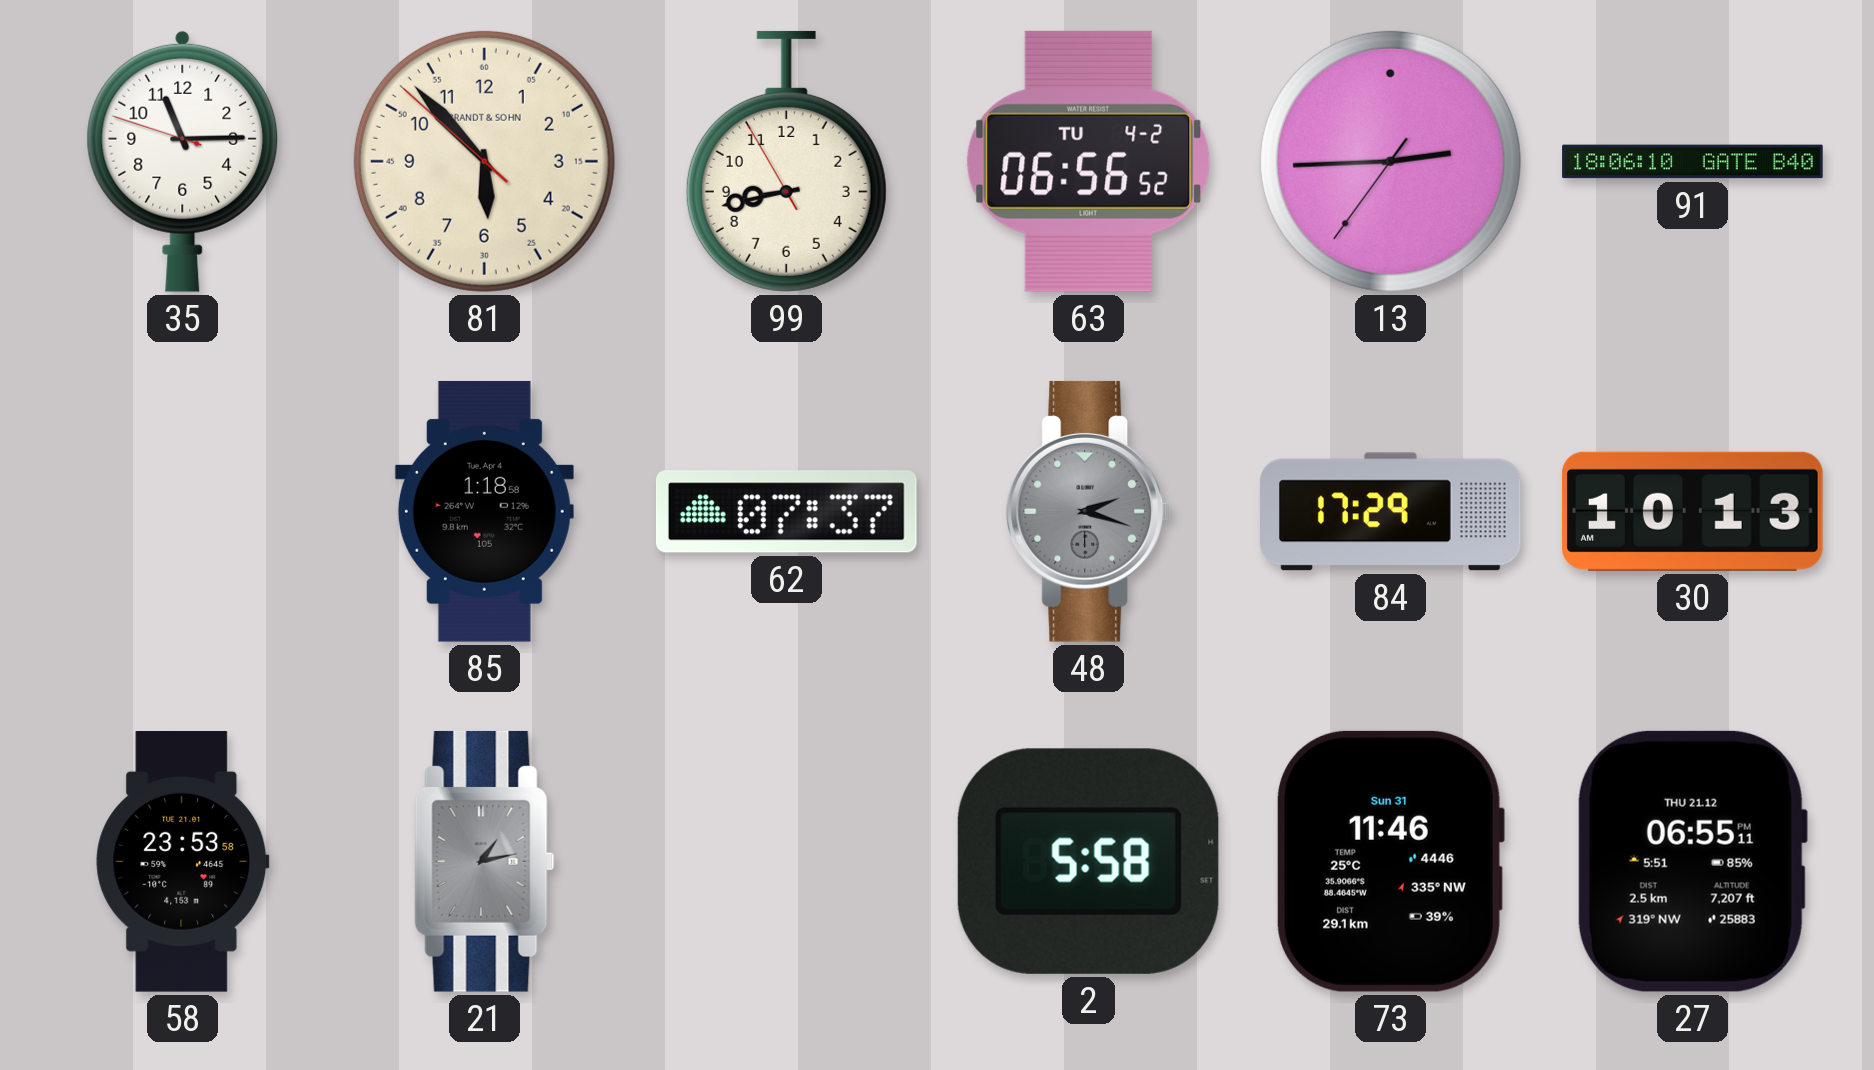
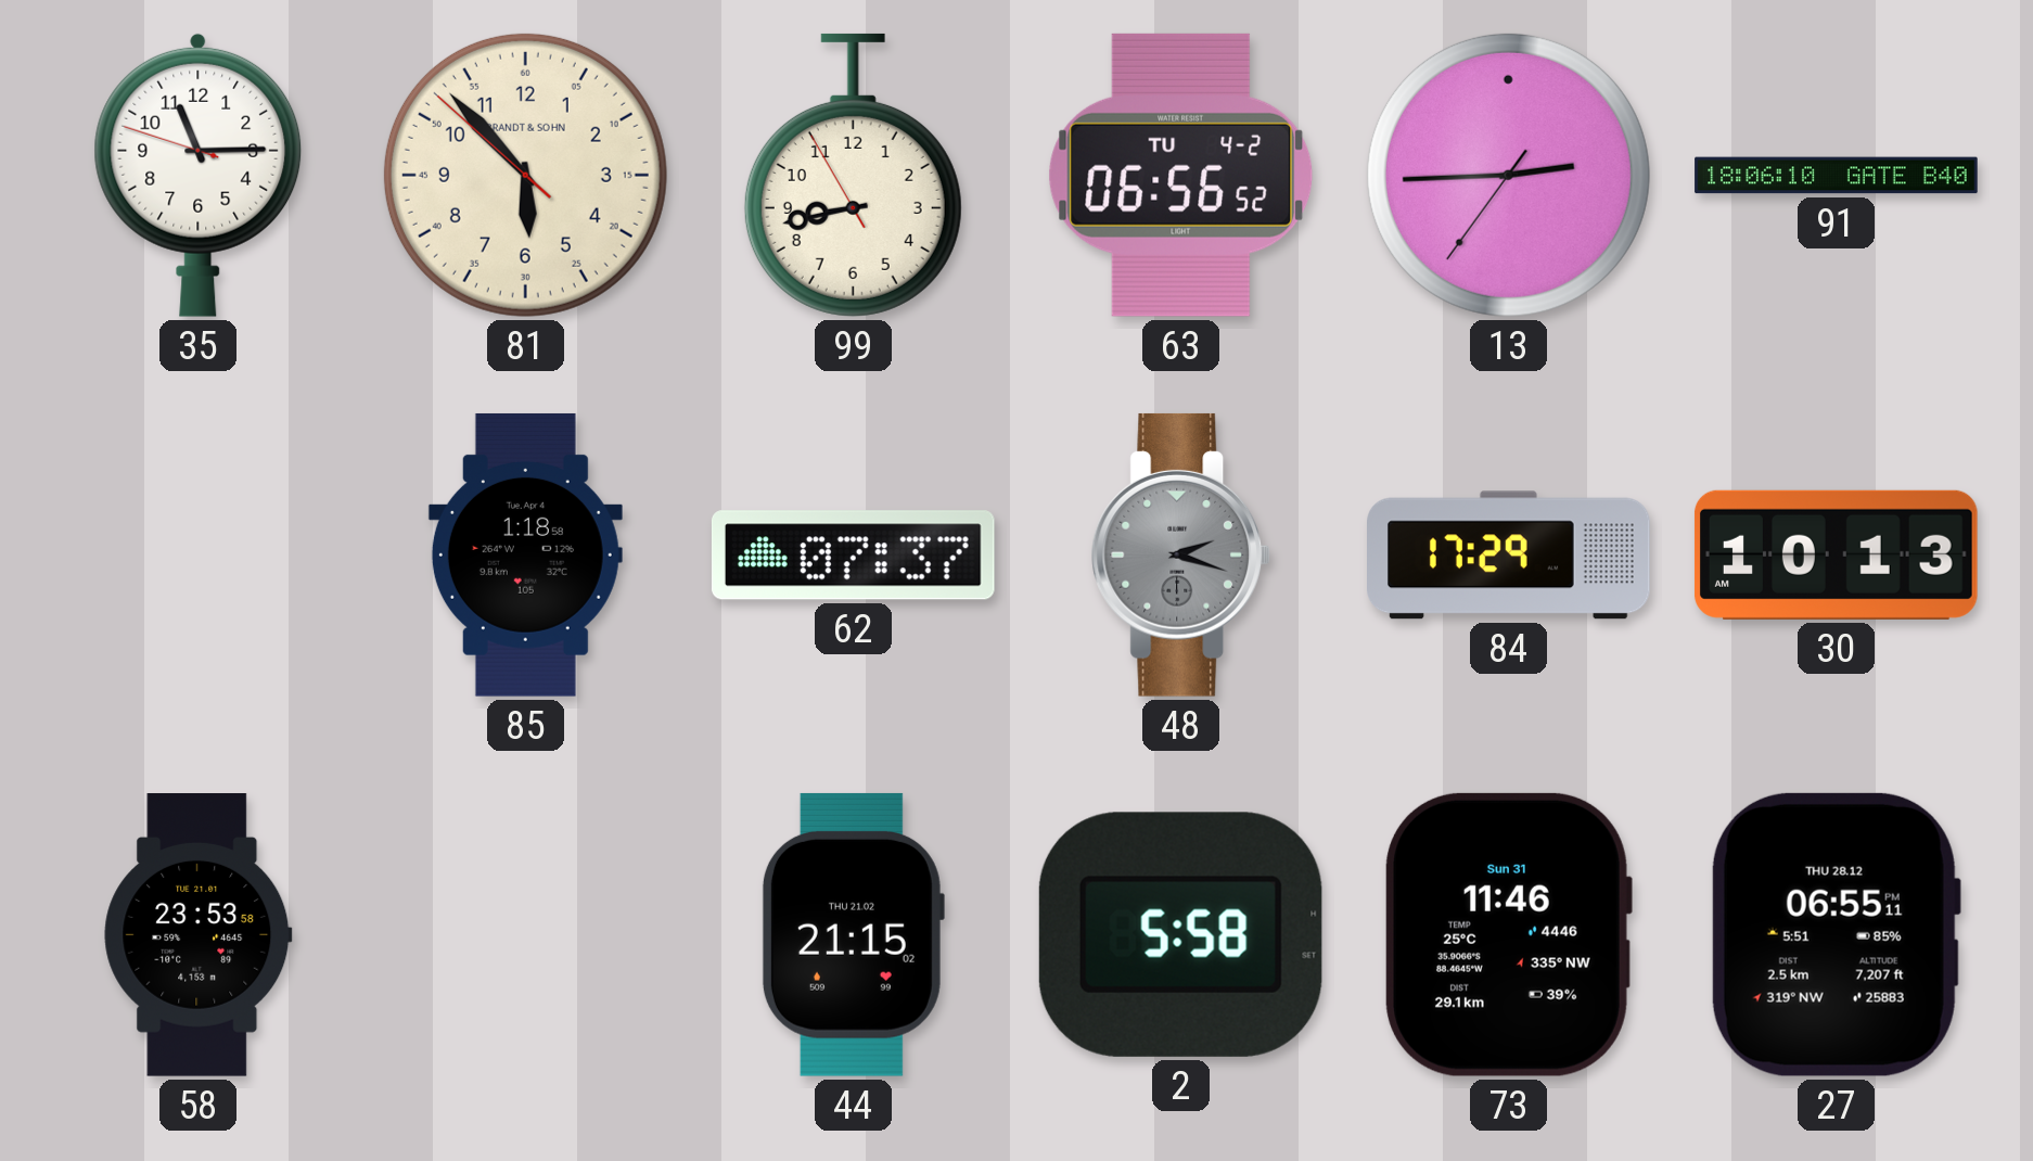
21: 1:13 -> none (485, 861)
44: none -> 21:15 (853, 934)
27 date: THU 21.12 -> THU 28.12 (1836, 934)
